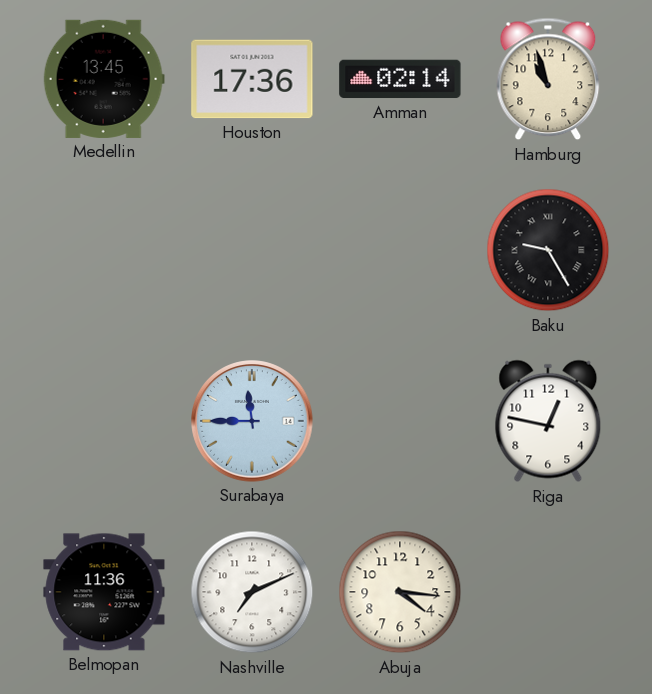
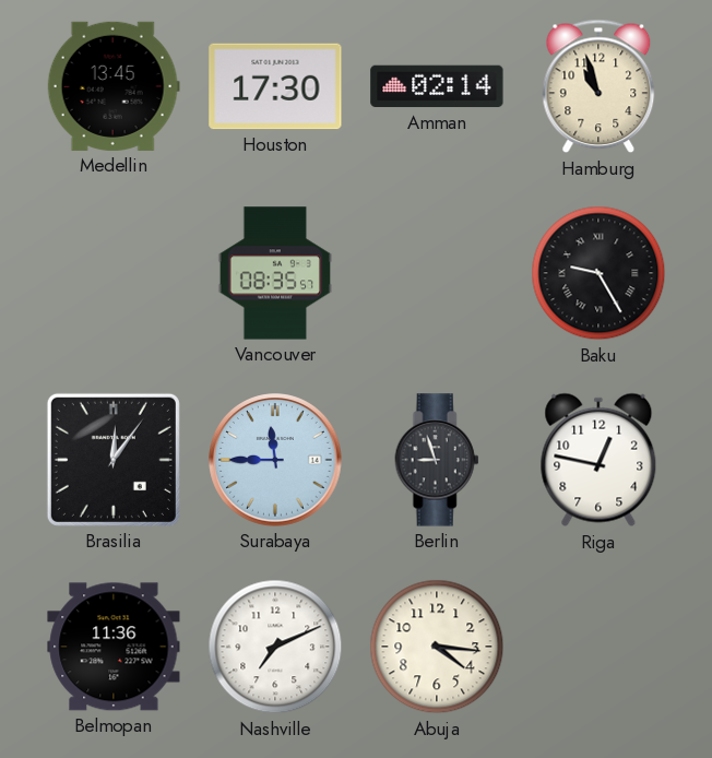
Houston: 17:36 -> 17:30 (275, 86)
Vancouver: none -> 08:35 (275, 273)
Brasilia: none -> 12:06 (114, 460)
Berlin: none -> 8:57 (437, 460)
